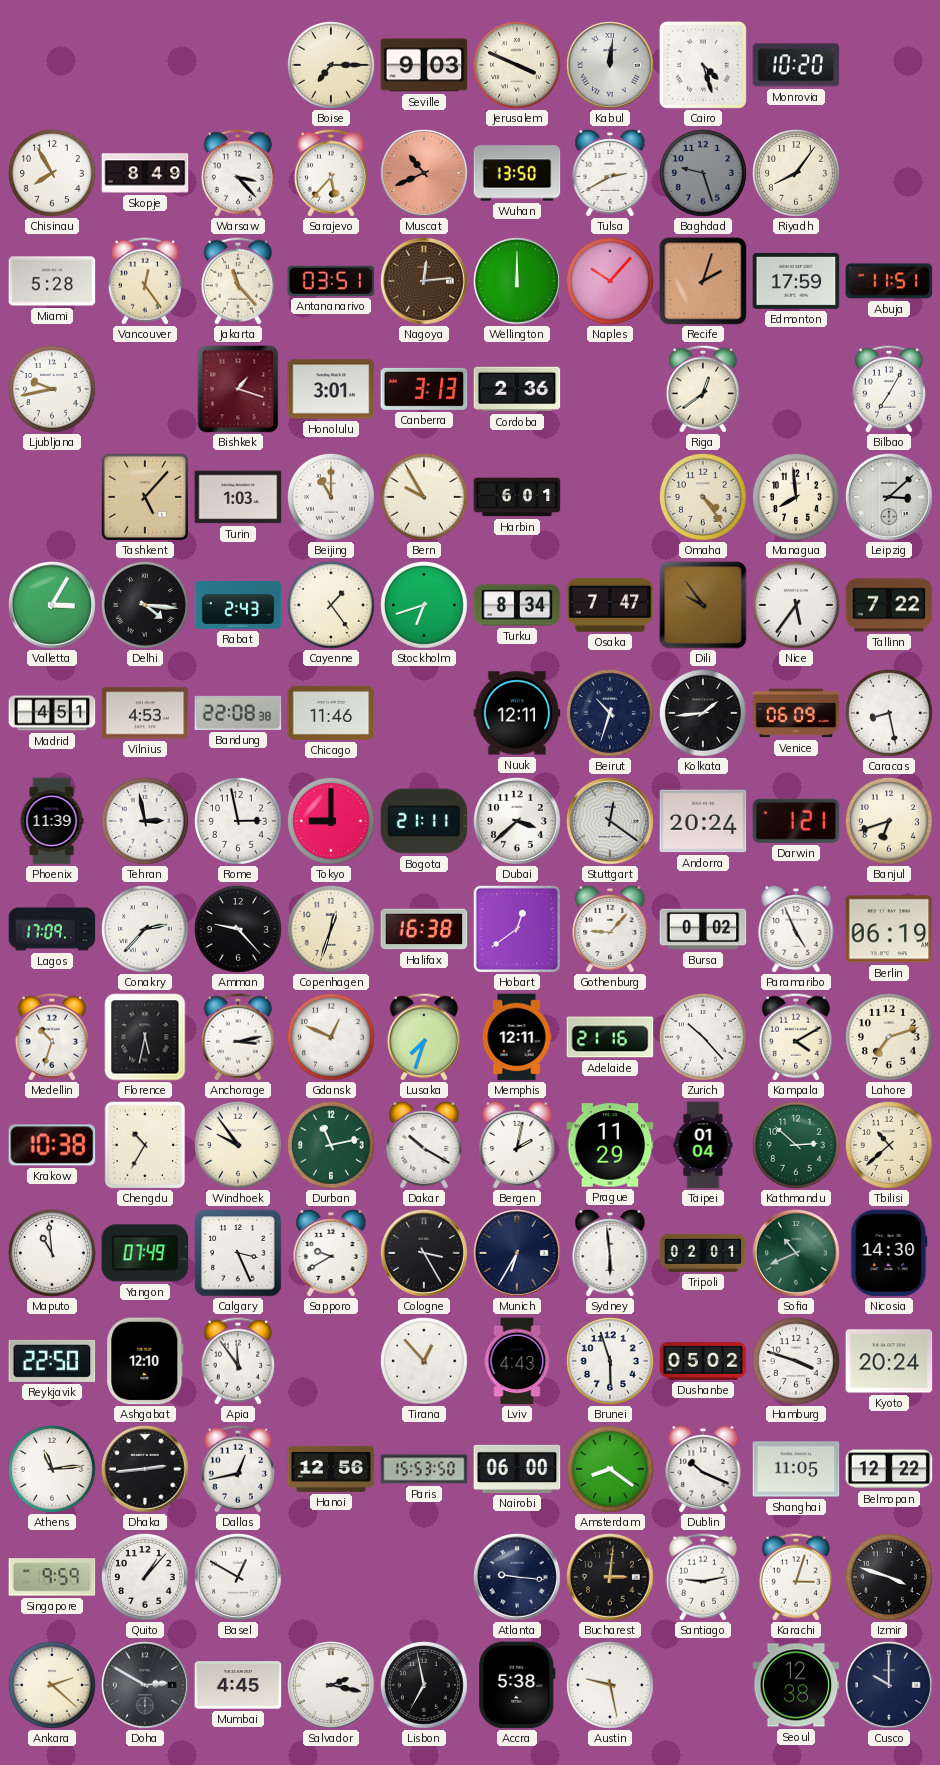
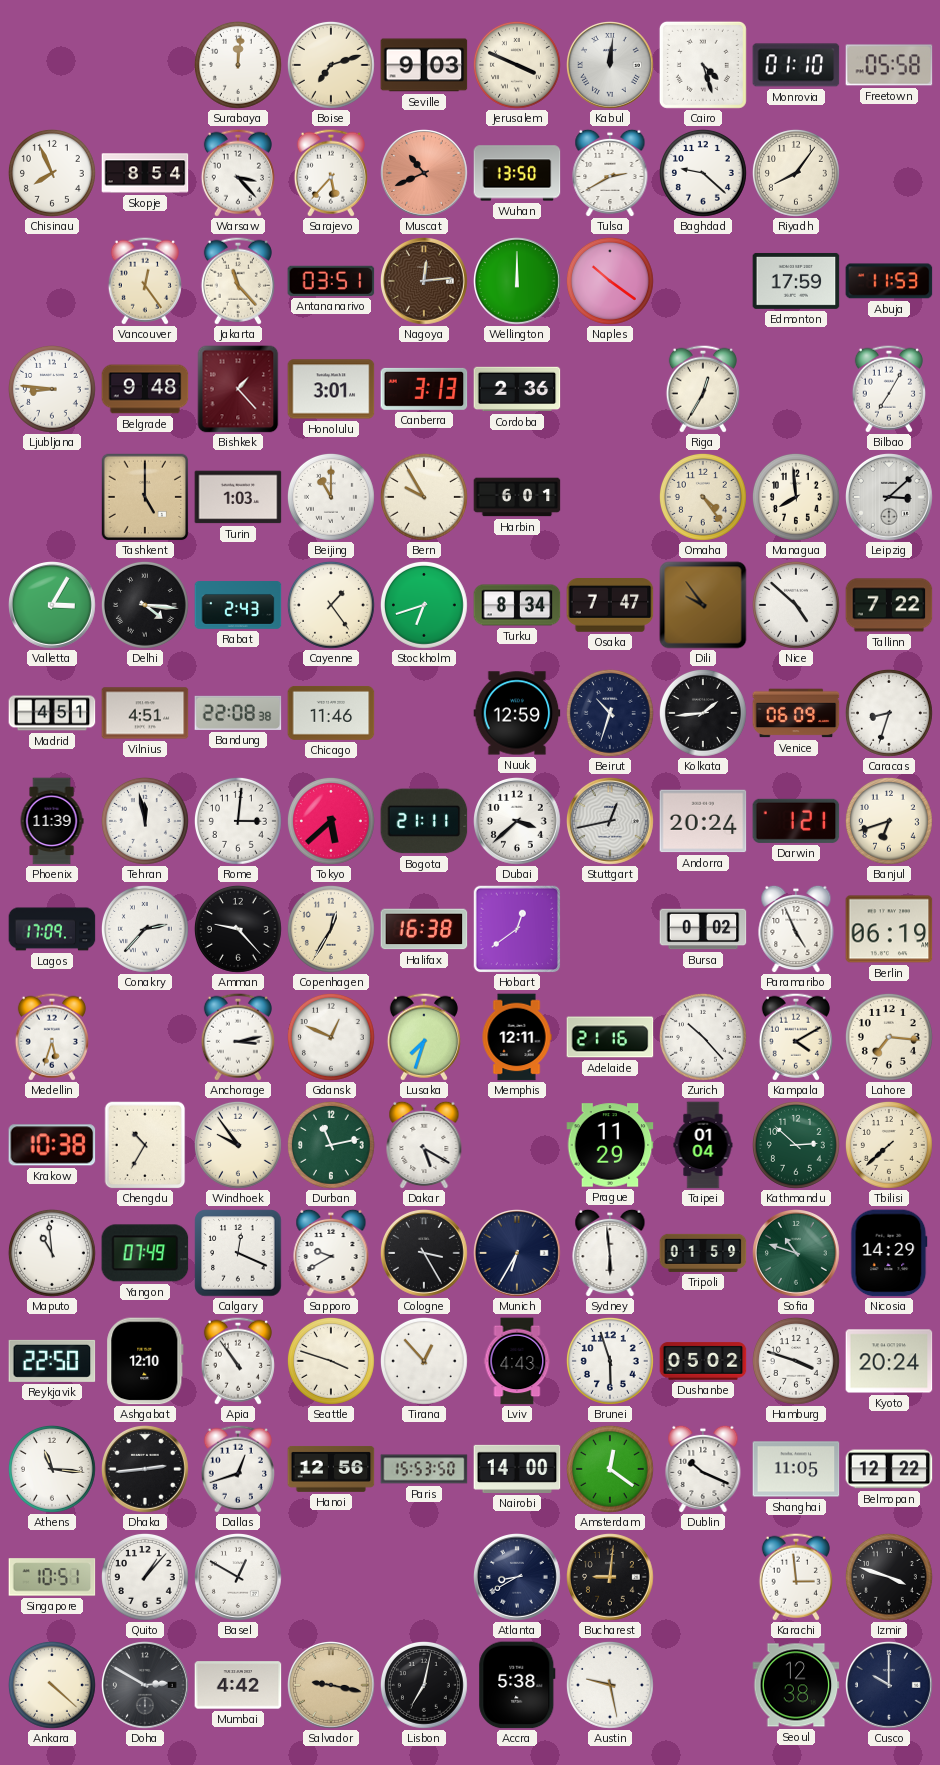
Surabaya: none -> 12:01 (238, 65)
Boise: 7:15 -> 7:12 (331, 65)
Monrovia: 10:20 -> 01:10 (796, 65)
Freetown: none -> 05:58 (889, 65)
Chisinau: 7:55 -> 7:56 (52, 173)
Skopje: 8:49 -> 8:54 (145, 173)
Baghdad: 9:27 -> 9:22 (703, 173)
Baghdad dial: grey -> white (703, 173)
Miami: 5:28 -> none (52, 281)
Naples: 10:07 -> 10:21 (610, 281)
Recife: 2:03 -> none (703, 281)
Abuja: 11:51 -> 11:53 (889, 281)
Ljubljana: 9:43 -> 8:46 (52, 389)
Belgrade: none -> 9:48 (145, 389)
Bishkek: 1:18 -> 1:23 (238, 389)
Riga: 12:39 -> 12:35 (703, 389)
Tashkent: 5:07 -> 5:00 (145, 497)
Nice: 5:36 -> 4:52 (796, 605)
Vilnius: 4:53 -> 4:51 (145, 713)
Nuuk: 12:11 -> 12:59 (517, 713)
Caracas: 8:28 -> 8:33 (889, 713)
Tehran: 2:58 -> 11:58 (145, 821)
Rome: 2:58 -> 3:01 (238, 821)
Tokyo: 9:00 -> 5:38 (331, 821)
Stuttgart: 12:21 -> 12:43 (611, 822)
Copenhagen: 12:33 -> 12:35 (331, 929)
Gothenburg: 9:07 -> none (610, 929)
Medellin: 10:33 -> 5:33 (52, 1037)
Florence: 5:32 -> none (145, 1037)
Lahore: 7:12 -> 7:16 (889, 1037)
Dakar: 10:20 -> 5:20 (424, 1145)
Bergen: 2:02 -> none (517, 1145)
Tbilisi: 10:38 -> 7:38 (889, 1145)
Calgary: 3:26 -> 12:19 (238, 1253)
Tripoli: 02:01 -> 01:59 (703, 1253)
Sofia: 10:41 -> 10:48 (797, 1254)
Nicosia: 14:30 -> 14:29 (889, 1253)
Apia: 11:54 -> 10:54 (238, 1361)
Seattle: none -> 3:48 (331, 1361)
Athens: 11:14 -> 11:16 (52, 1469)
Dallas: 12:43 -> 12:42 (238, 1469)
Nairobi: 06:00 -> 14:00 (517, 1469)
Amsterdam: 8:21 -> 12:21 (610, 1469)
Singapore: 9:59 -> 10:51 (52, 1577)
Atlanta: 9:16 -> 8:40 (518, 1578)
Bucharest: 3:01 -> 9:01 (611, 1578)
Santiago: 9:13 -> none (703, 1577)
Karachi: 3:03 -> 2:59 (796, 1577)
Ankara: 2:22 -> 4:22 (52, 1685)
Mumbai: 4:45 -> 4:42 (238, 1685)
Salvador: 2:17 -> 9:17 (332, 1686)
Salvador dial: white -> champagne (332, 1686)
Lisbon: 6:58 -> 7:02 (424, 1685)
